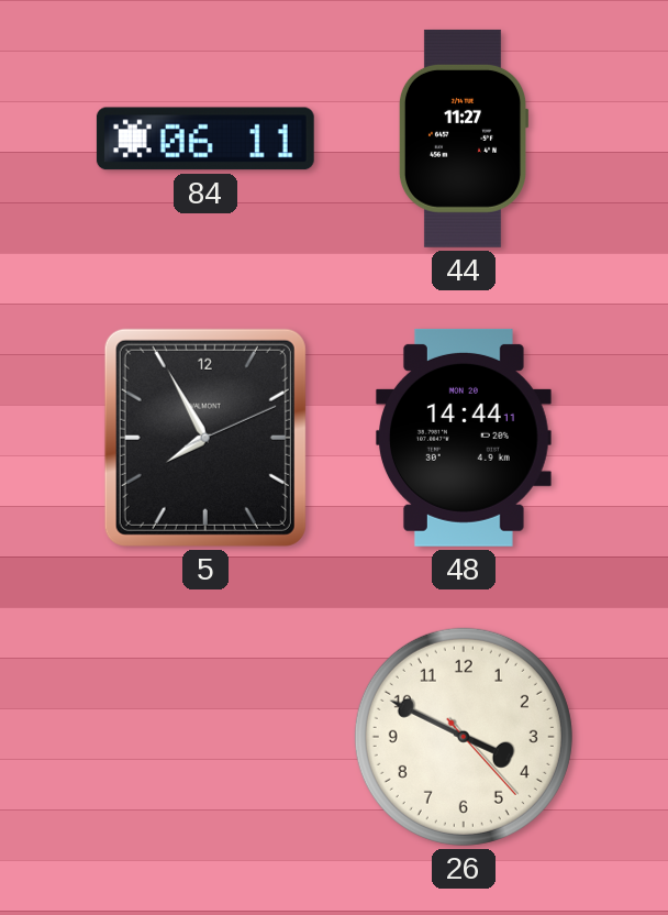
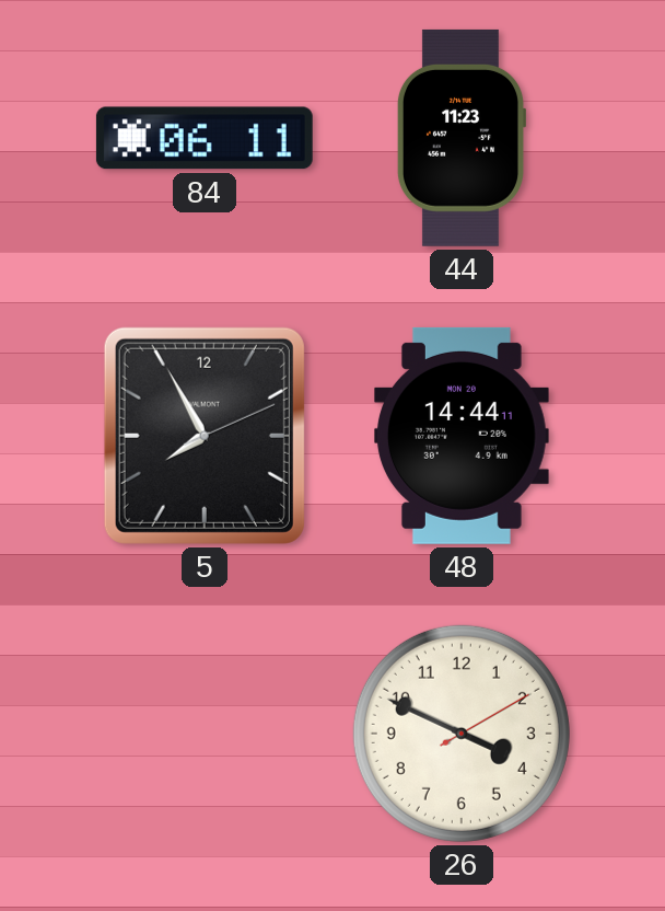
44: 11:27 -> 11:23 (462, 138)
26: 3:49:23 -> 3:49:10 (462, 734)
